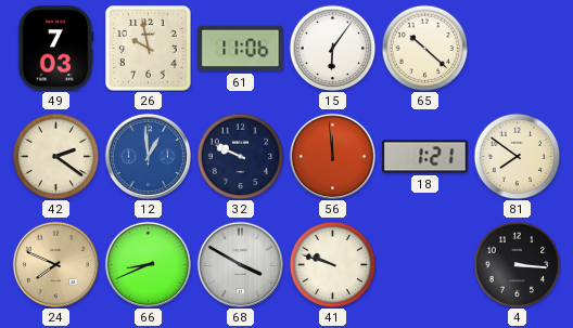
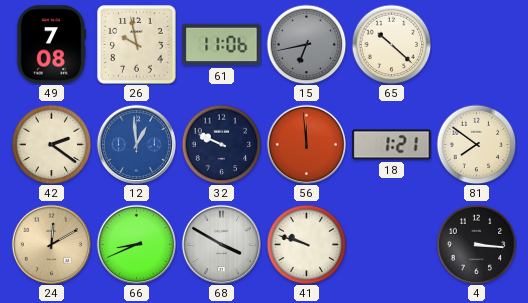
49: 7:03 -> 7:08 (51, 45)
15: 6:06 -> 6:43 (306, 44)
15 dial: white -> grey (306, 44)
24: 7:49 -> 12:10 (51, 244)
